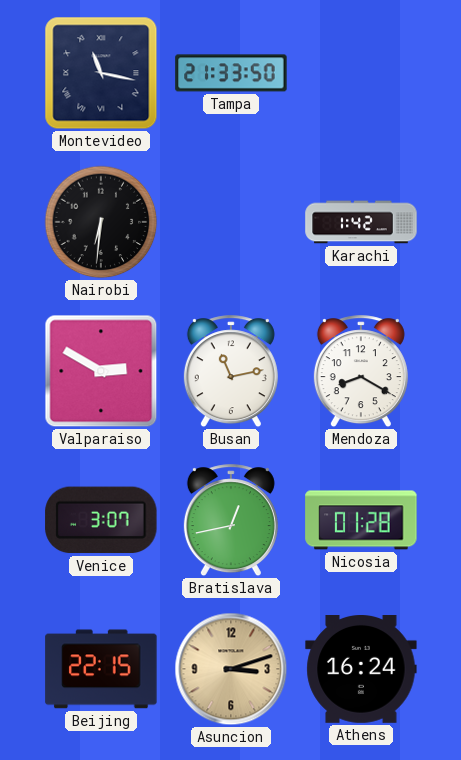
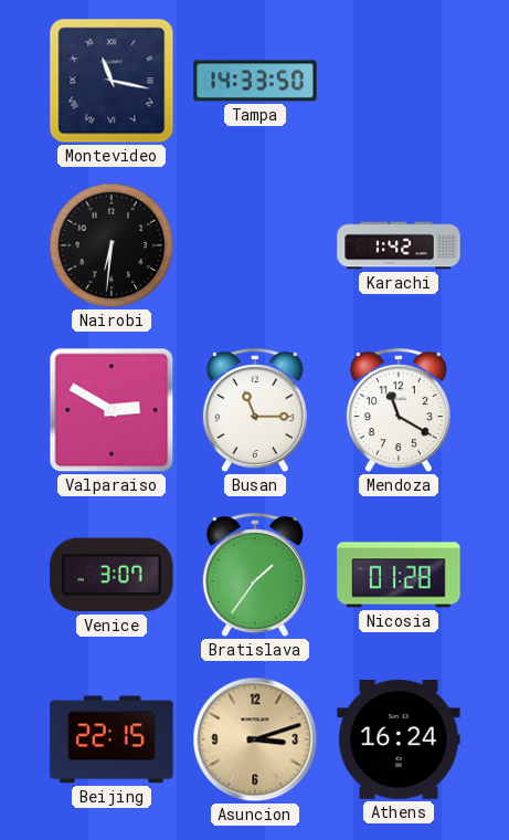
Tampa: 21:33 -> 14:33 (255, 81)
Busan: 11:13 -> 11:15 (255, 411)
Mendoza: 8:20 -> 11:20 (399, 411)
Bratislava: 12:43 -> 1:36 (255, 576)
